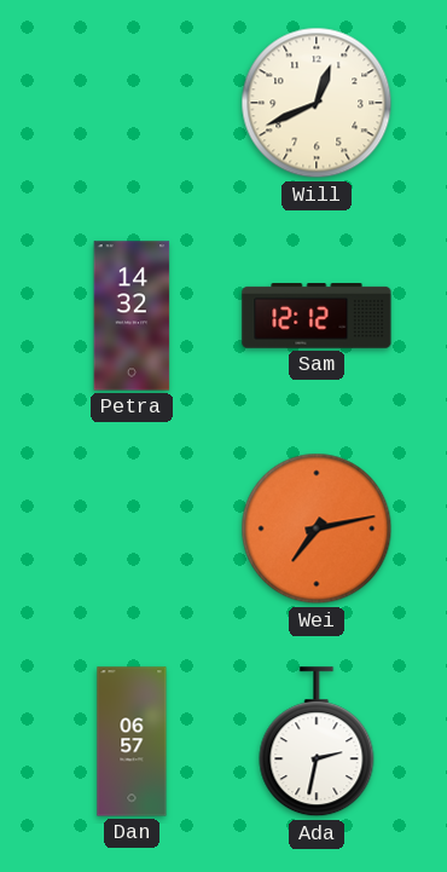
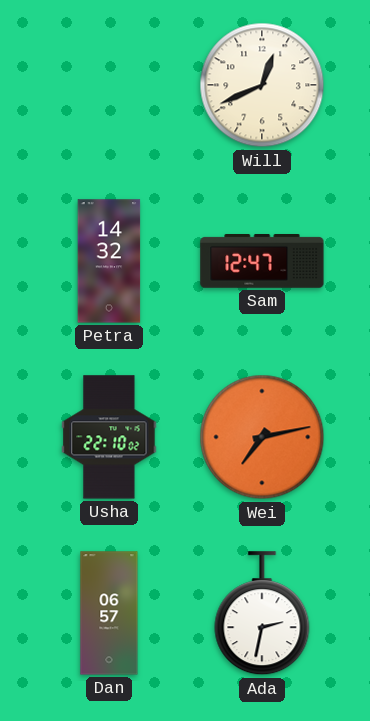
Sam: 12:12 -> 12:47 (262, 262)
Usha: none -> 22:10 (109, 437)
